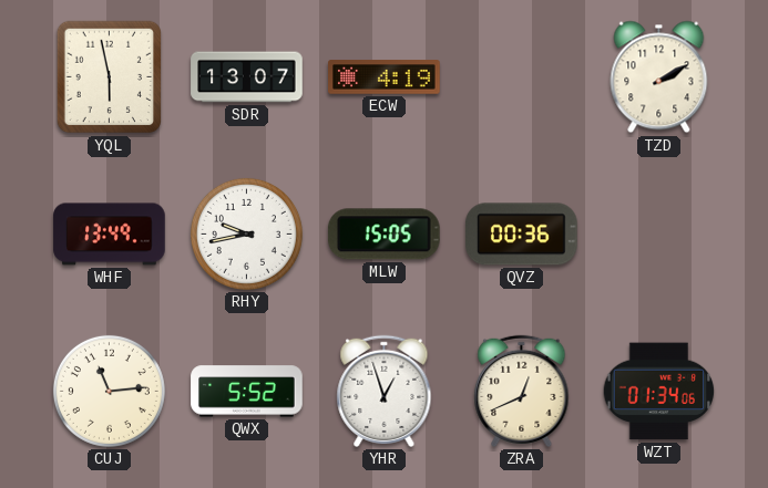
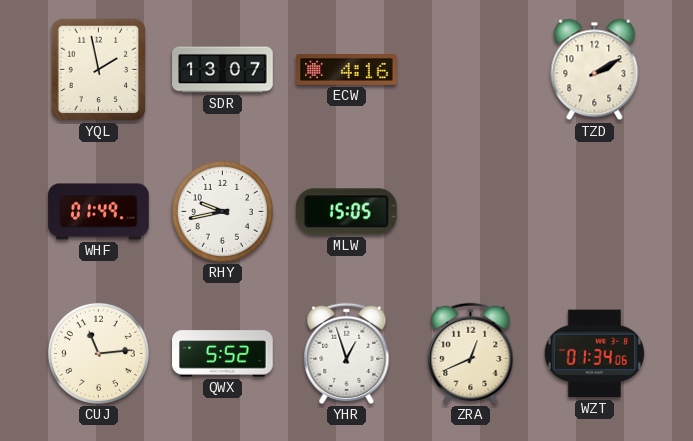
YQL: 5:58 -> 1:58 (99, 70)
ECW: 4:19 -> 4:16 (347, 70)
WHF: 13:49 -> 01:49 (99, 212)
QVZ: 00:36 -> none (522, 235)
